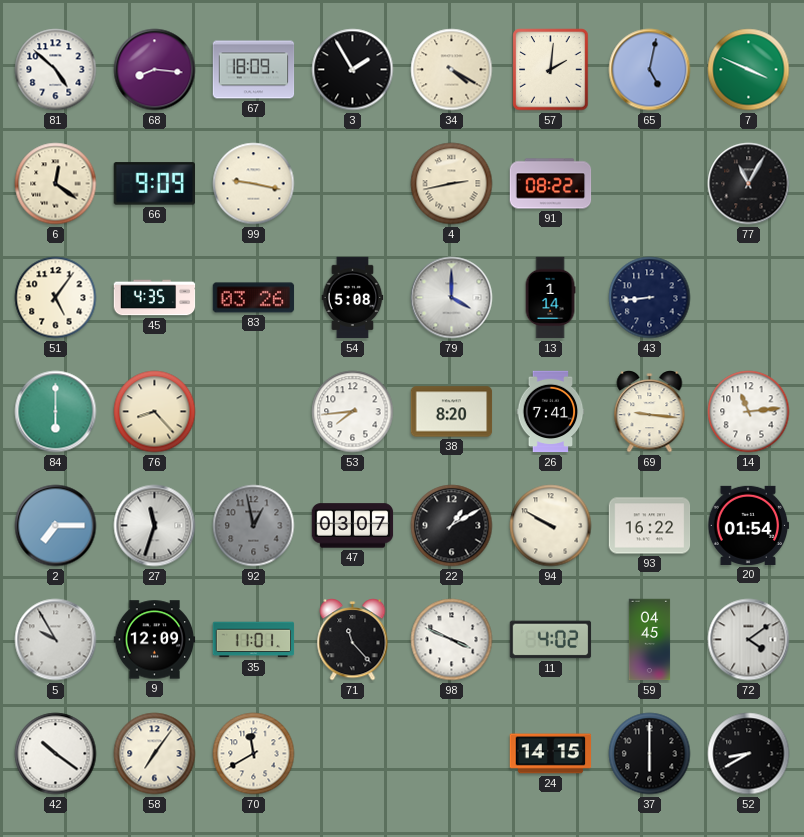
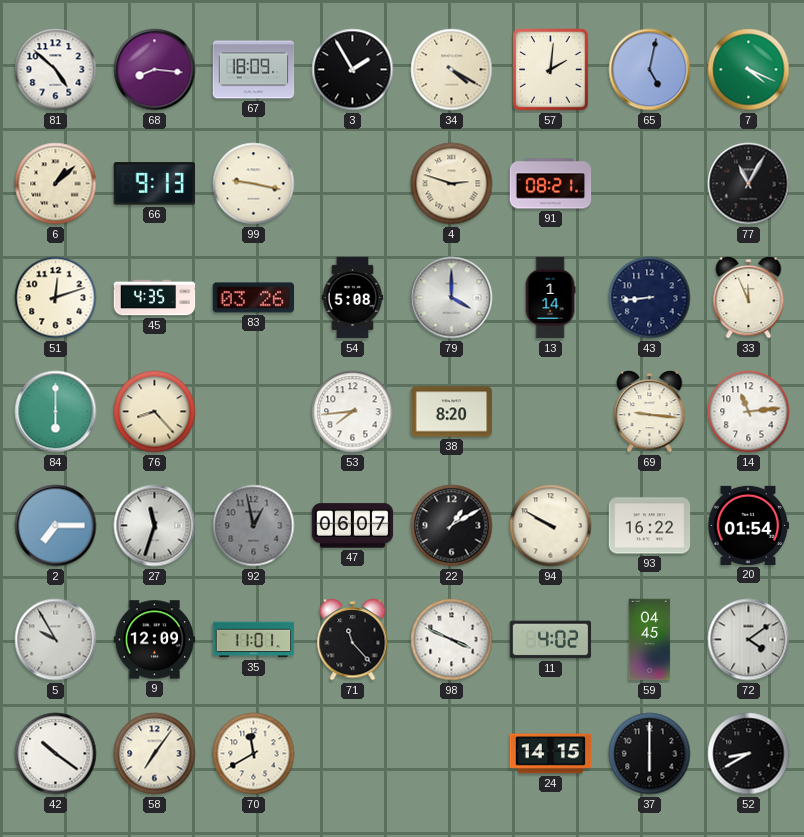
7: 3:49 -> 4:19 (749, 70)
6: 12:21 -> 1:08 (56, 184)
66: 9:09 -> 9:13 (154, 184)
4: 2:43 -> 2:48 (452, 184)
91: 08:22 -> 08:21 (551, 184)
51: 5:06 -> 12:12 (56, 298)
33: none -> 11:56 (749, 298)
26: 7:41 -> none (551, 412)
47: 03:07 -> 06:07 (353, 526)
